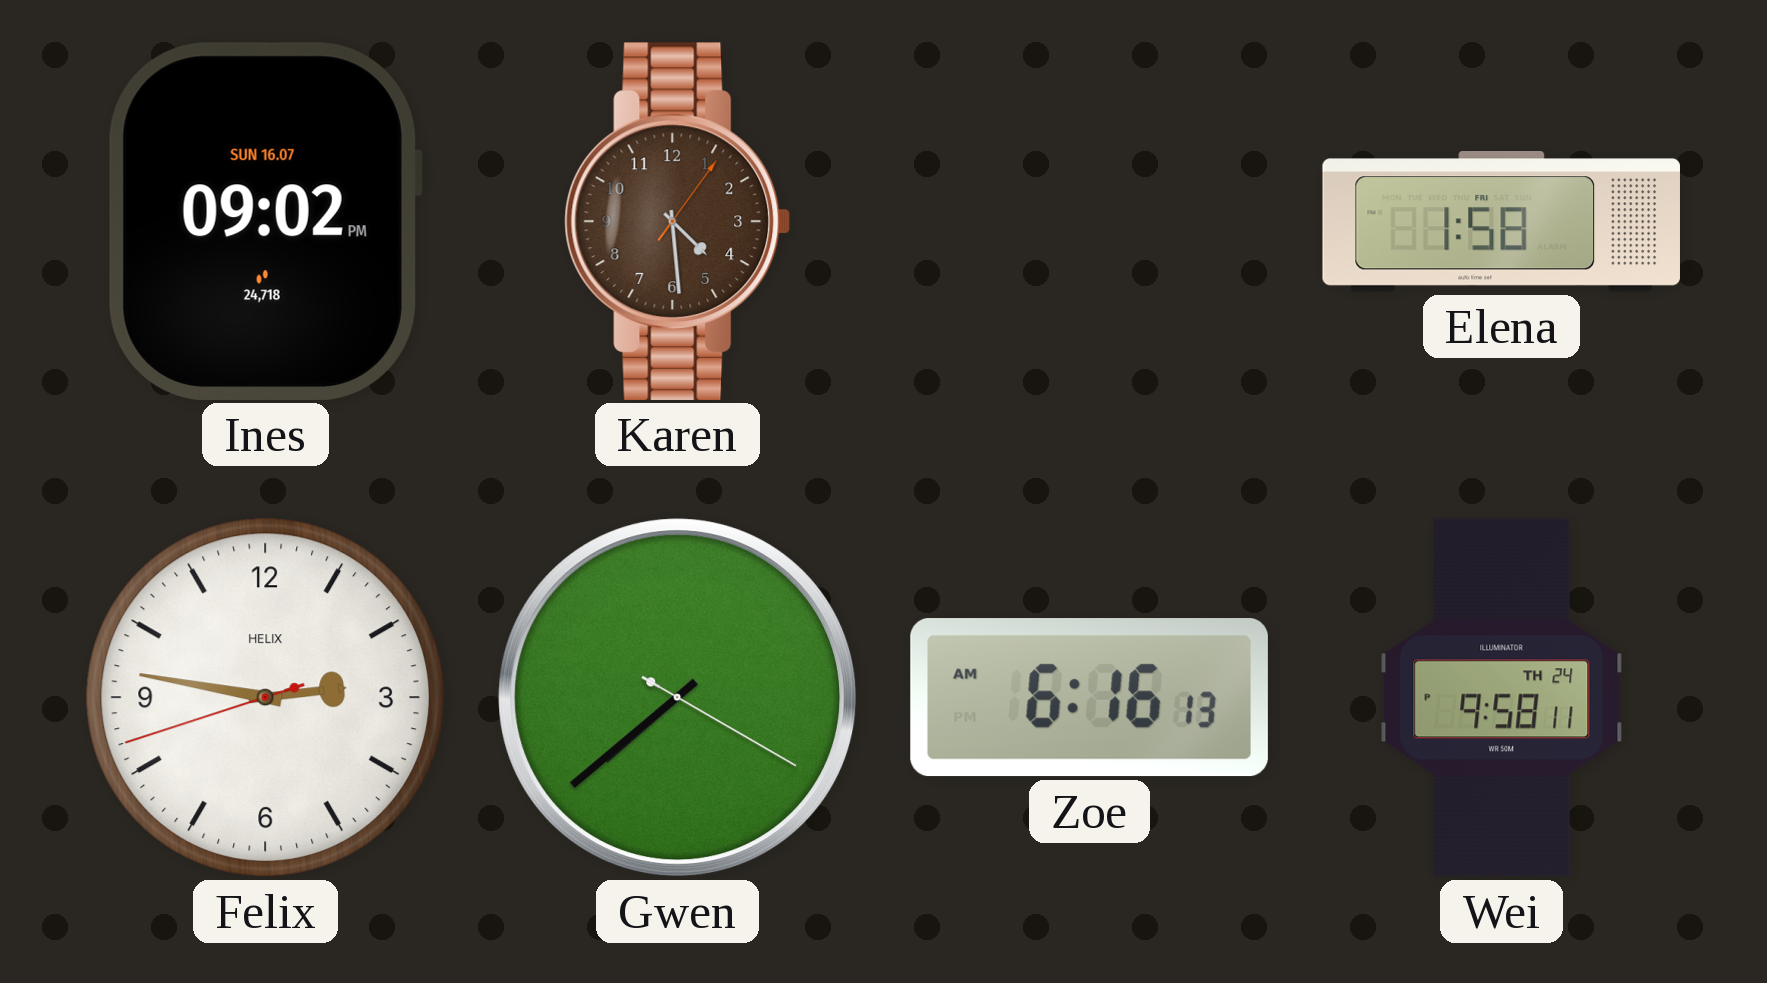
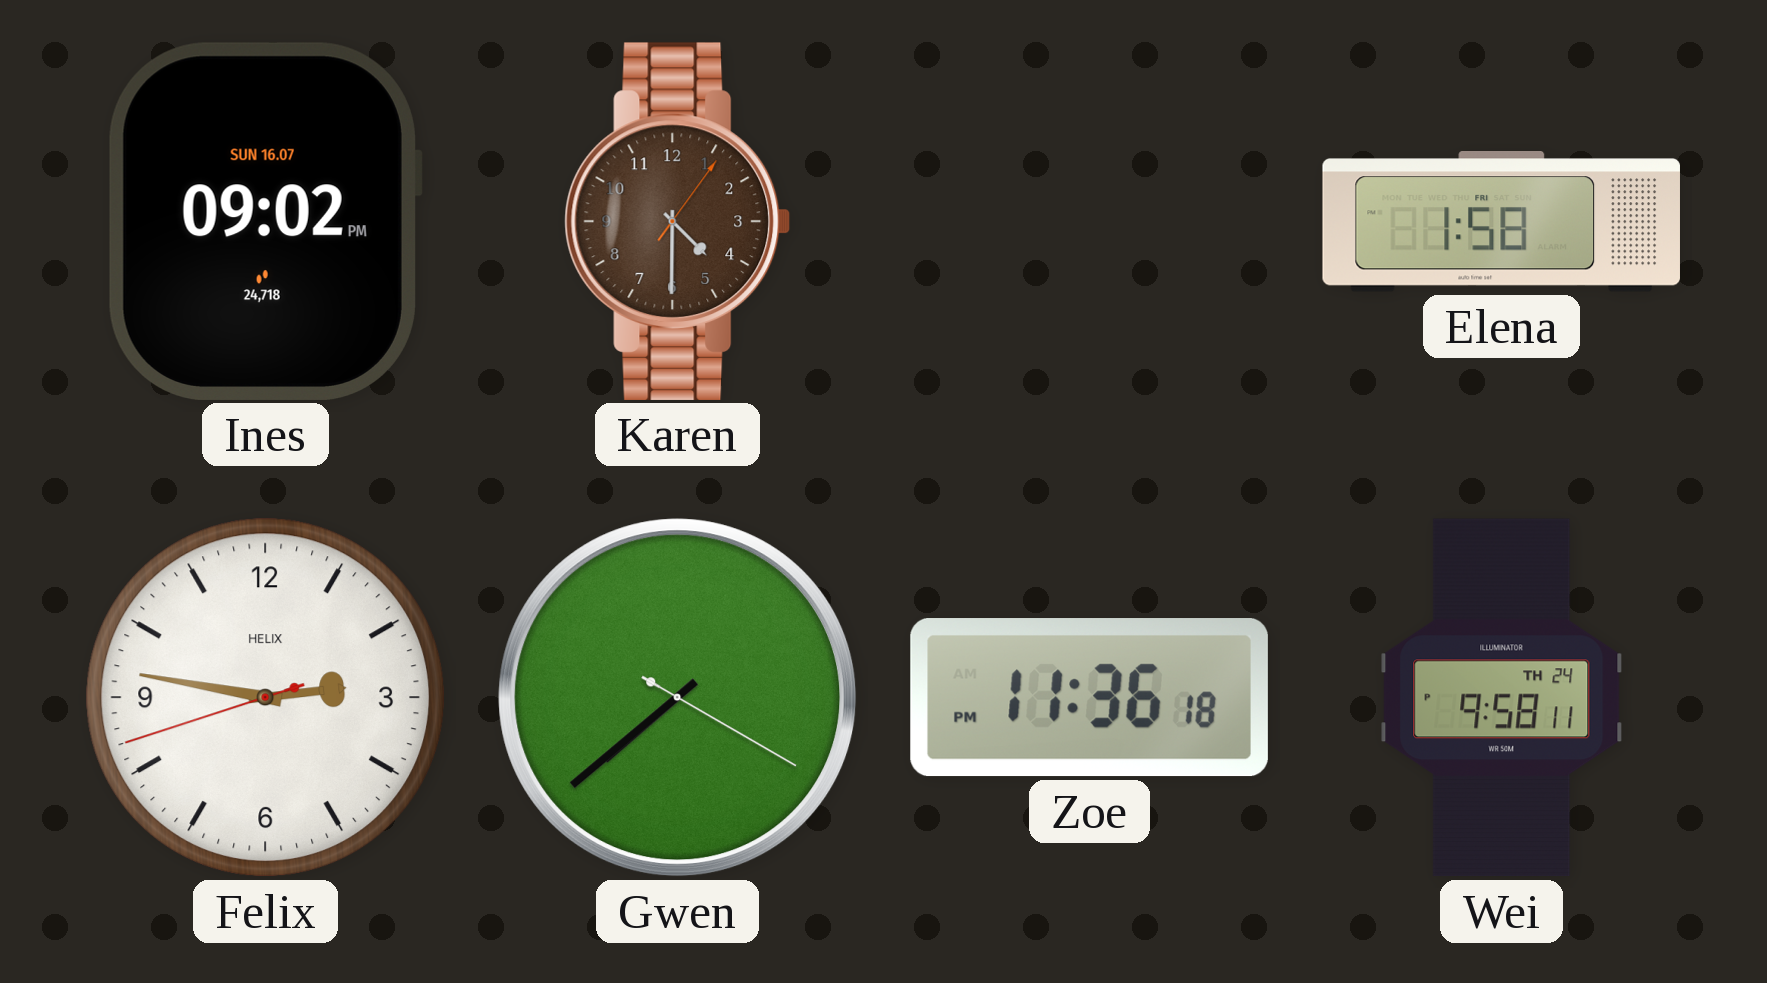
Karen: 4:29 -> 4:30 (678, 221)
Zoe: 6:16 -> 11:36 (1089, 698)
